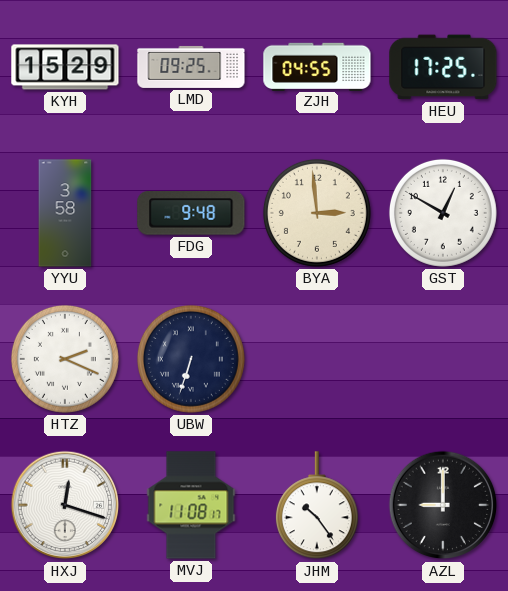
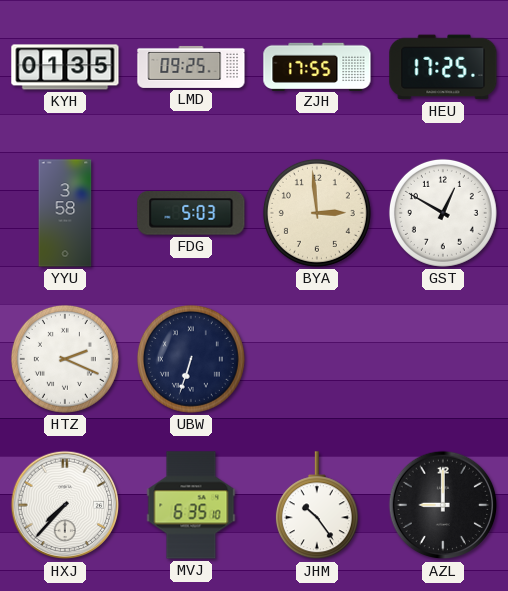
KYH: 15:29 -> 01:35 (65, 67)
ZJH: 04:55 -> 17:55 (317, 66)
FDG: 9:48 -> 5:03 (191, 213)
HXJ: 12:18 -> 7:37 (65, 505)
MVJ: 11:08 -> 6:35 (191, 505)
